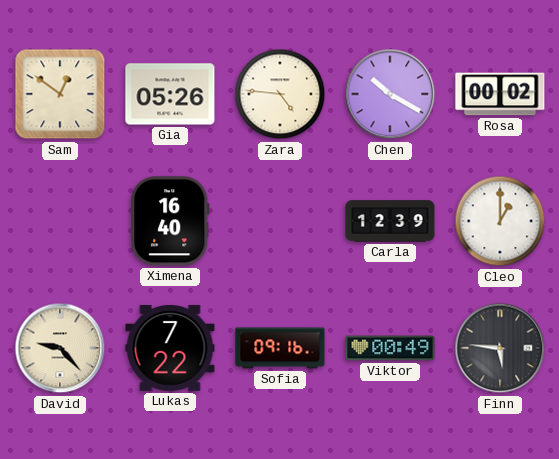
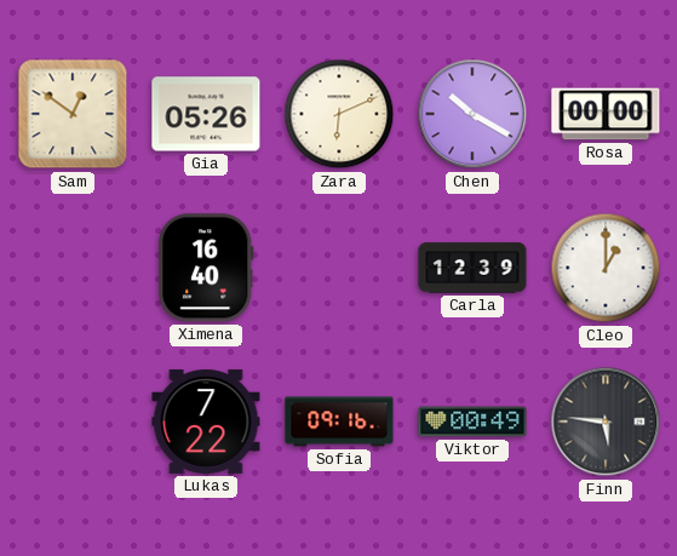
Zara: 4:46 -> 6:11 (339, 114)
Rosa: 00:02 -> 00:00 (606, 114)
David: 9:23 -> none (60, 348)
